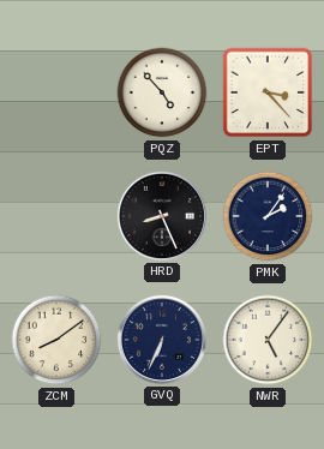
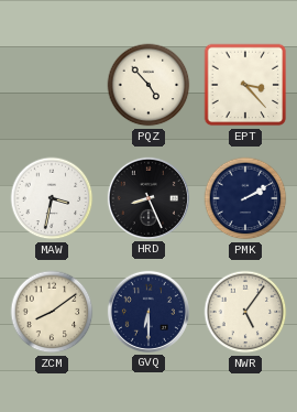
MAW: none -> 3:32 (52, 198)
PMK: 2:06 -> 2:10 (245, 198)
GVQ: 6:34 -> 6:30 (148, 312)
